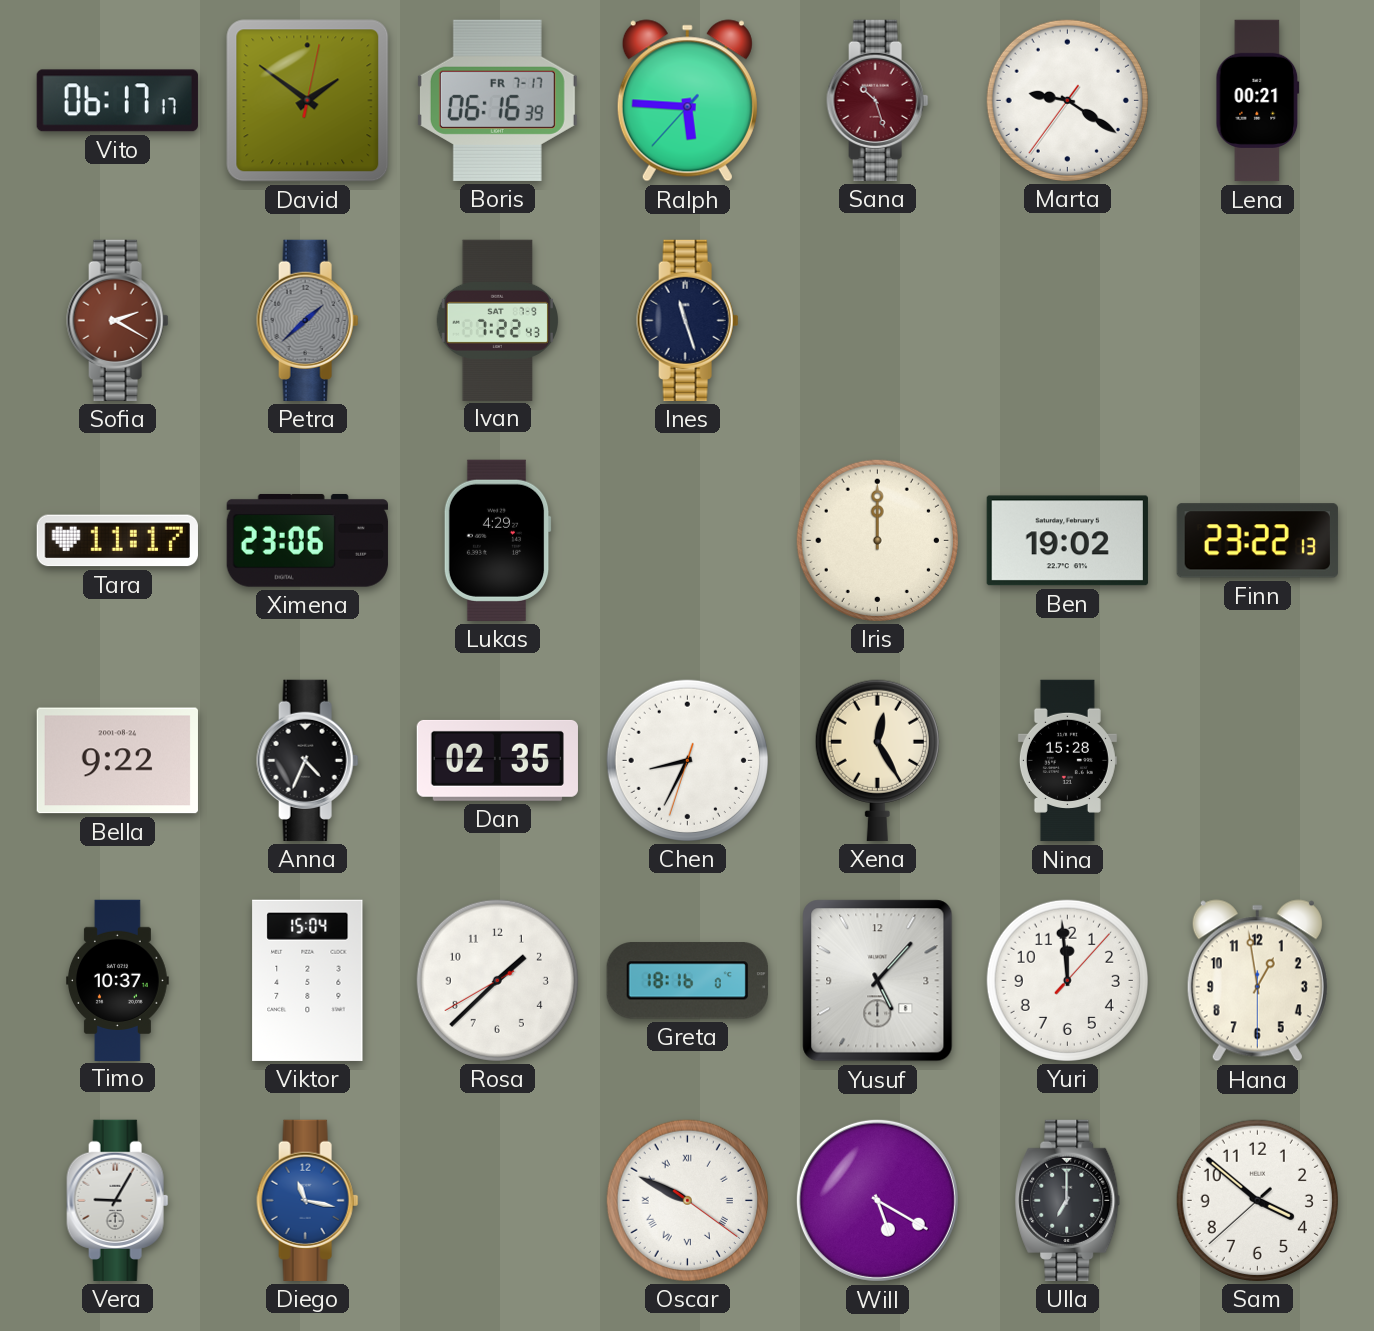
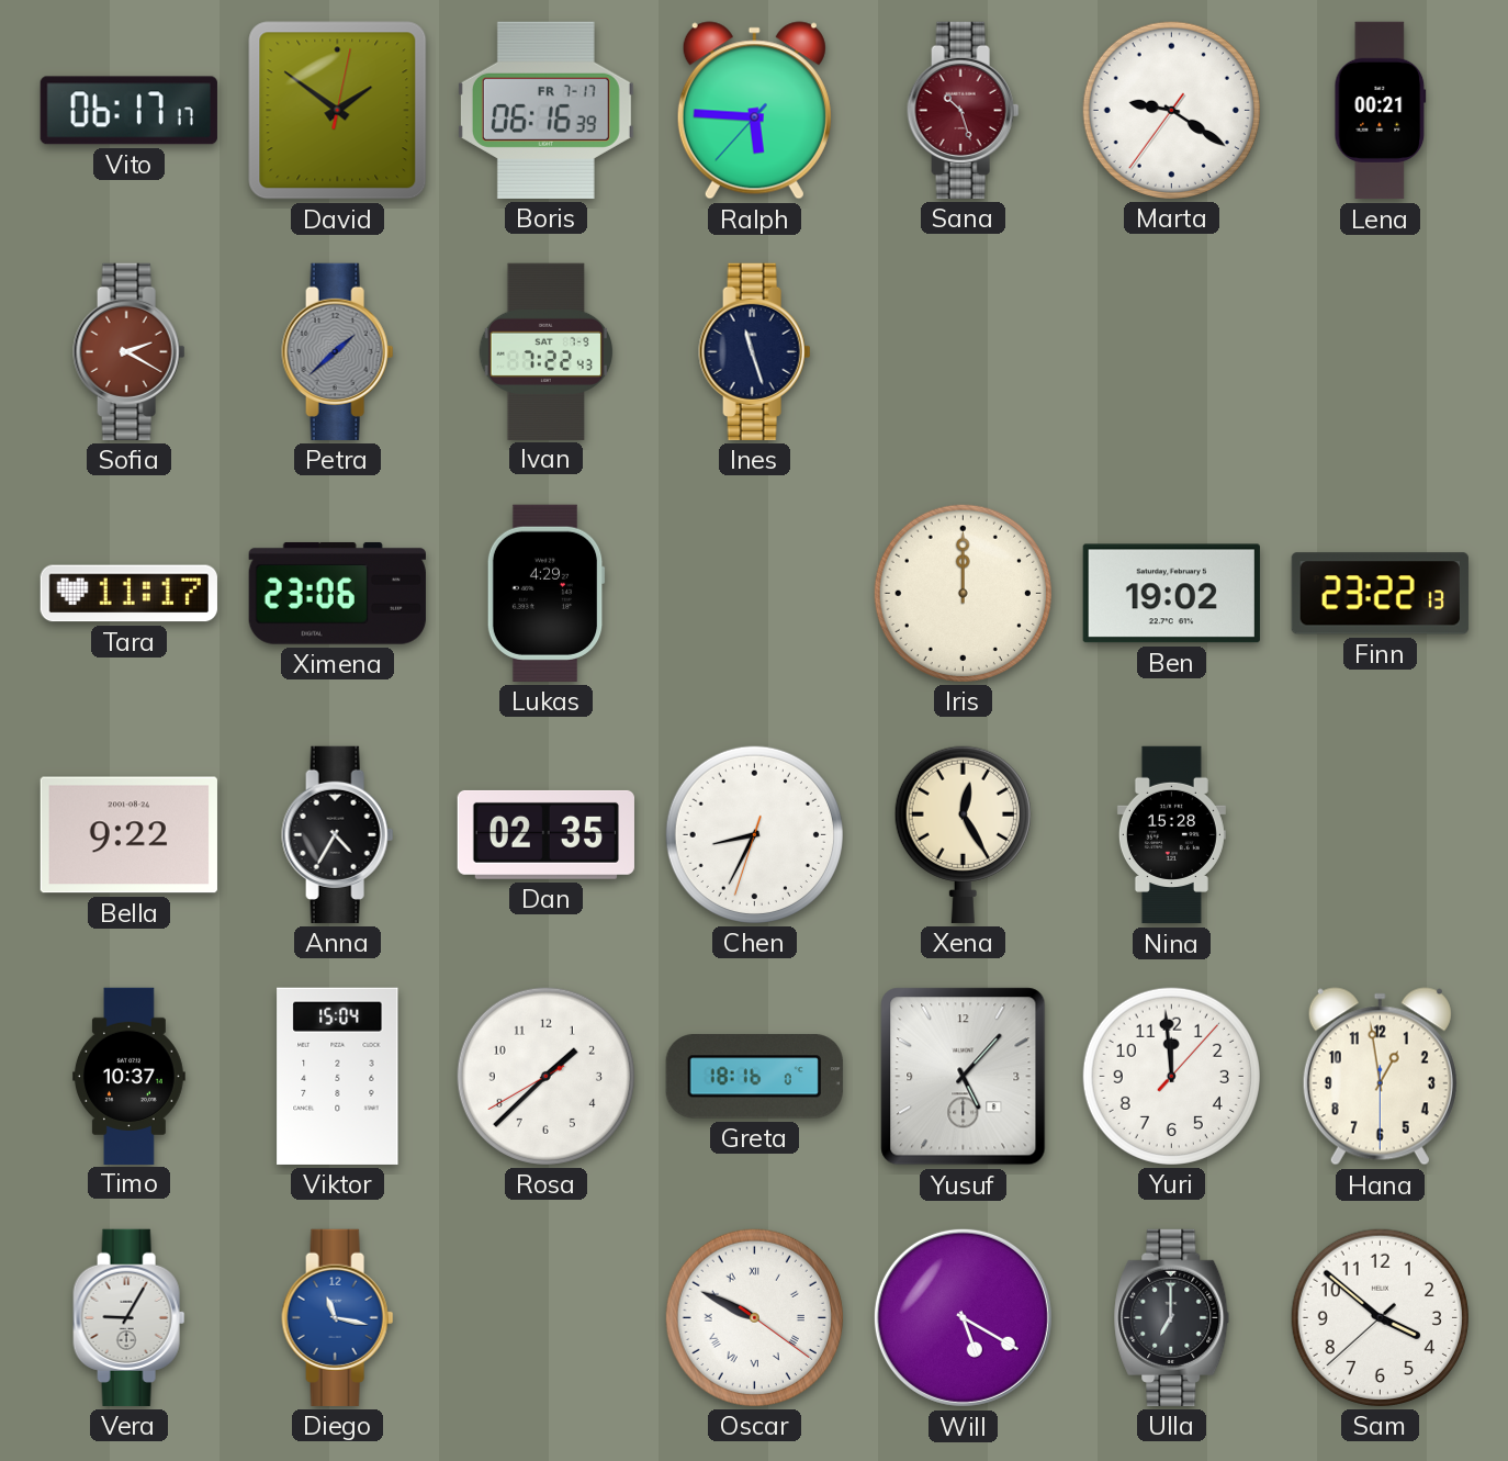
Anna: 4:34 -> 4:35 (338, 834)
